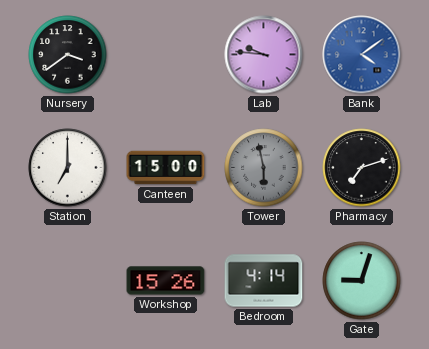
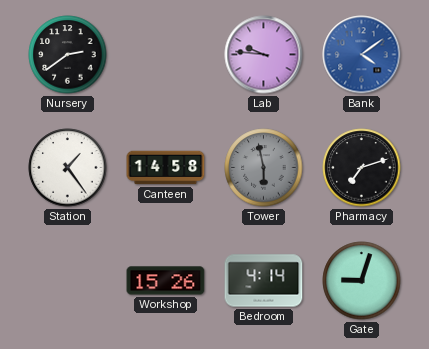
Nursery: 3:39 -> 2:39 (68, 55)
Station: 7:00 -> 1:24 (68, 168)
Canteen: 15:00 -> 14:58 (166, 168)
